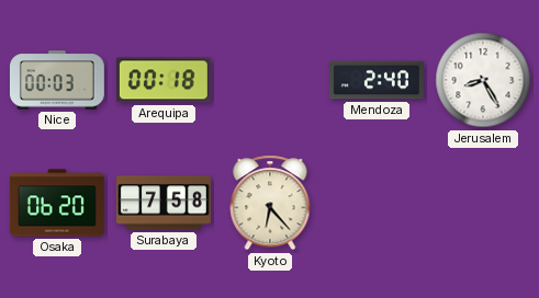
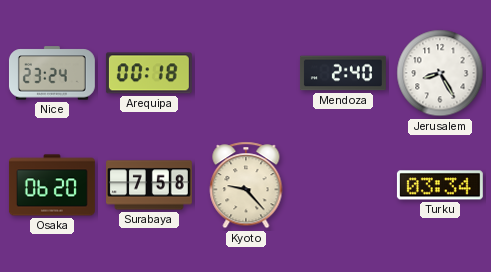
Nice: 00:03 -> 23:24 (52, 73)
Kyoto: 6:23 -> 9:23 (246, 185)
Turku: none -> 03:34 (440, 185)
